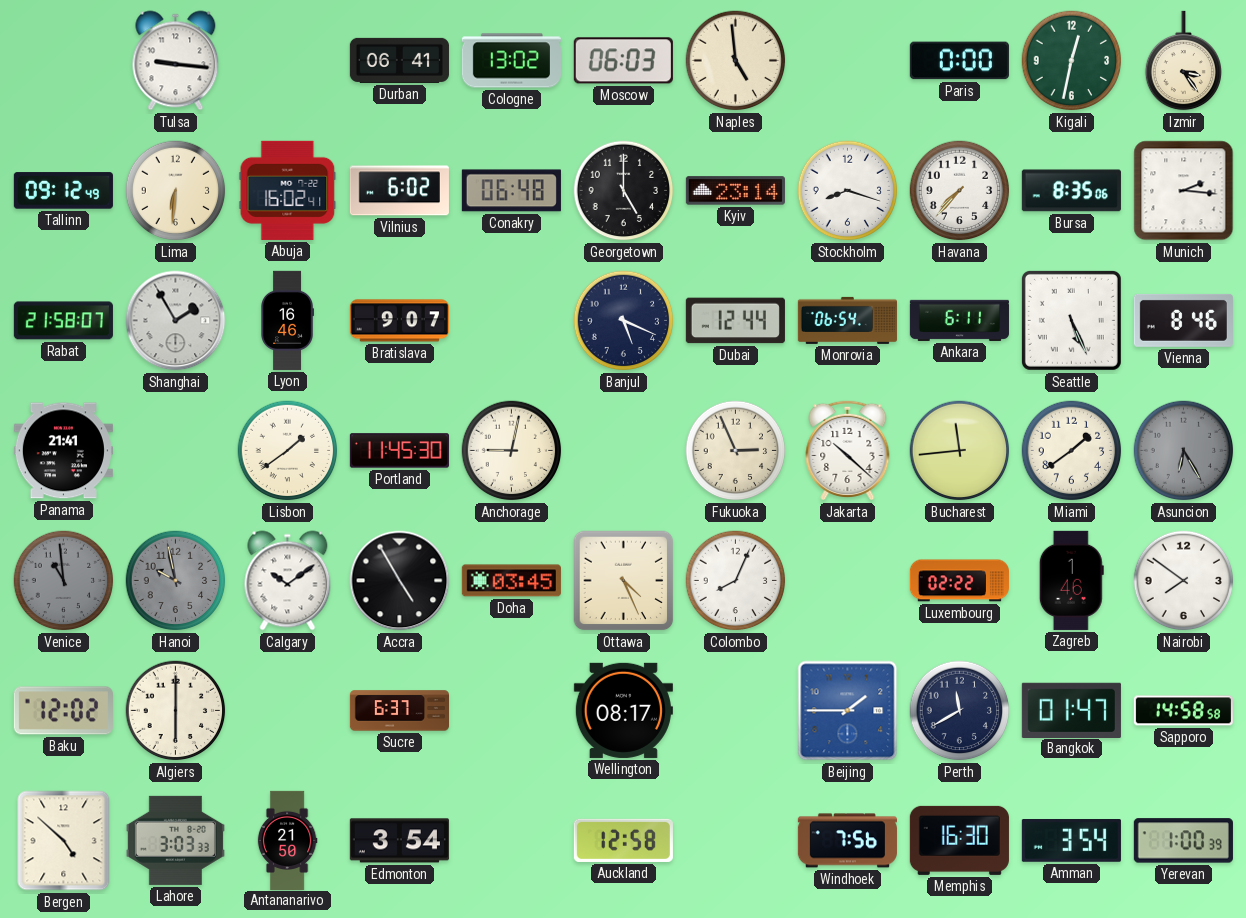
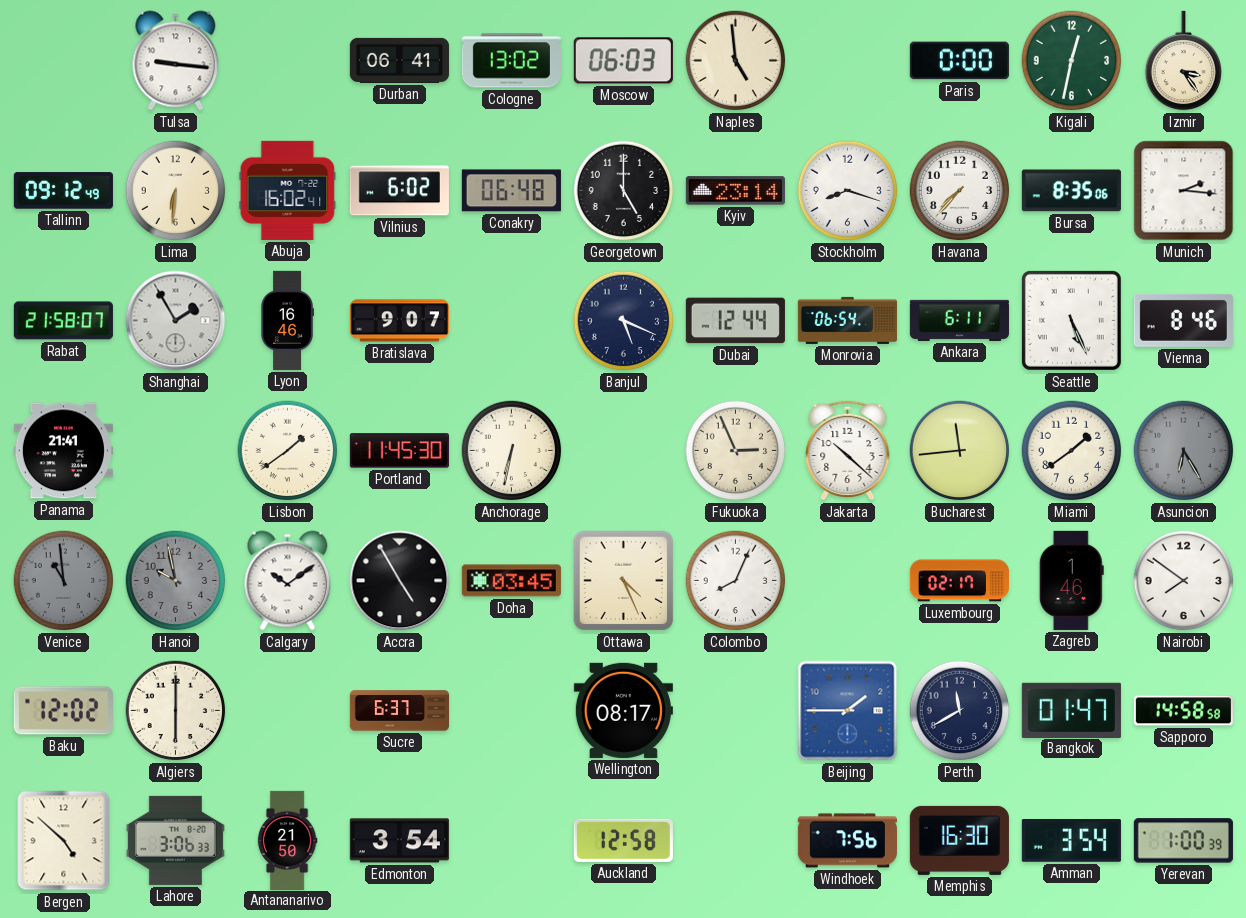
Anchorage: 9:02 -> 6:32 (512, 451)
Luxembourg: 02:22 -> 02:17 (959, 581)
Lahore: 3:03 -> 3:06 (175, 840)
